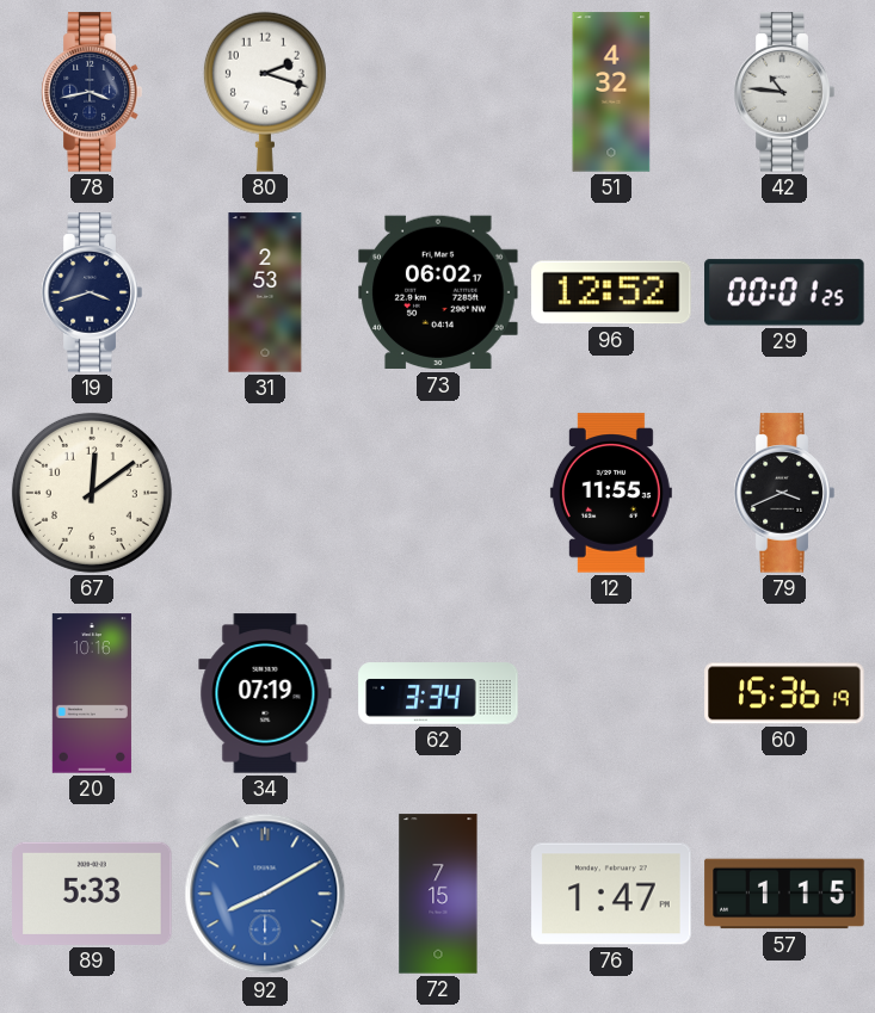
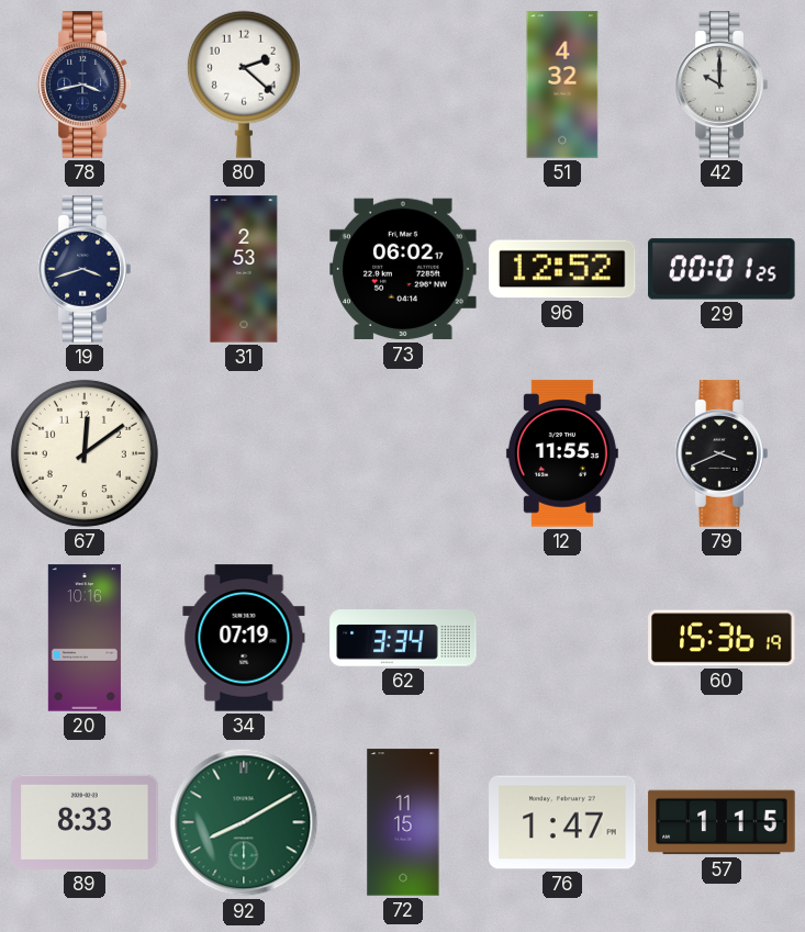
80: 2:18 -> 2:22 (244, 85)
42: 10:46 -> 10:00 (722, 85)
89: 5:33 -> 8:33 (85, 822)
92 dial: blue -> green (244, 822)
72: 7:15 -> 11:15 (403, 822)
